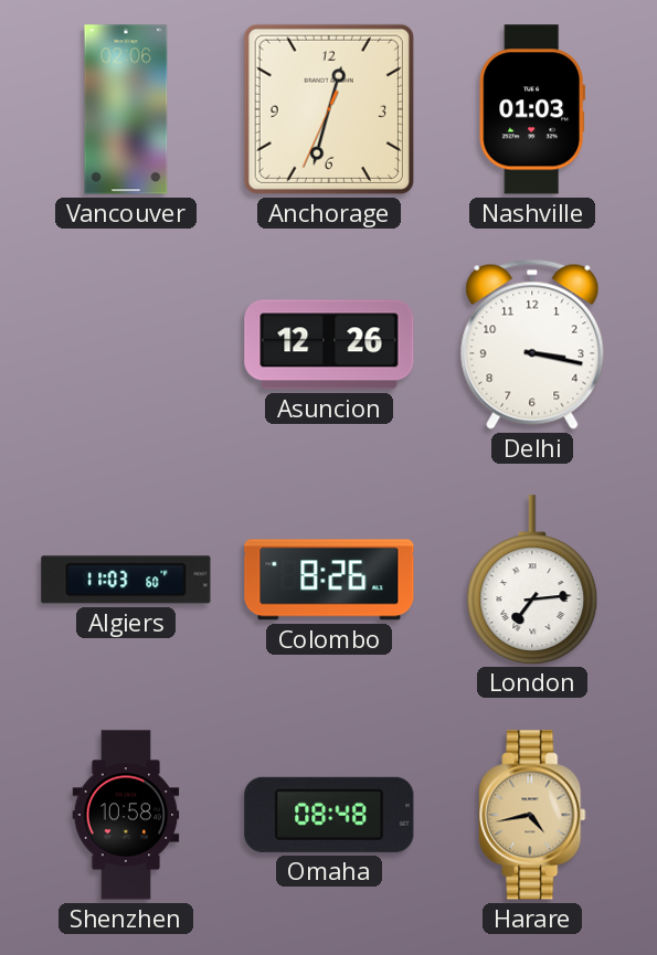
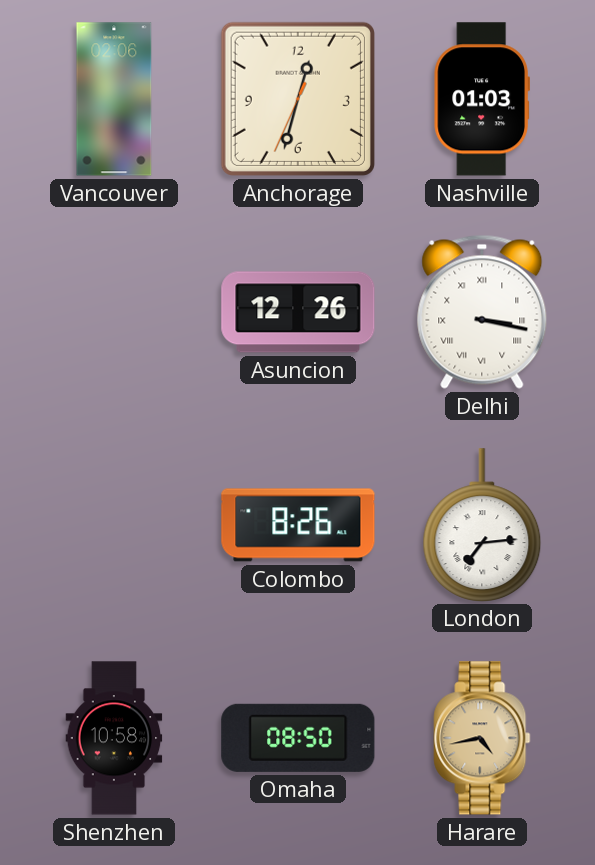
Delhi numerals: Arabic -> Roman (482, 312)
Algiers: 11:03 -> none (126, 580)
Omaha: 08:48 -> 08:50 (298, 738)
